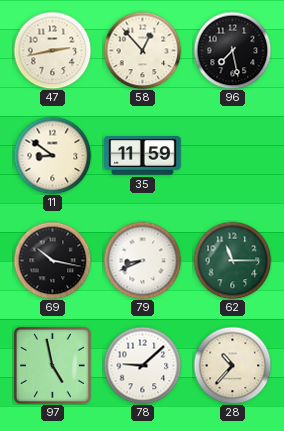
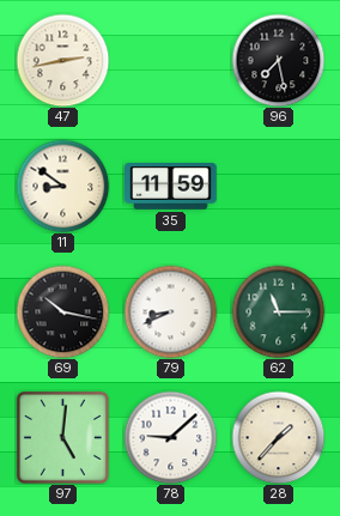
58: 12:53 -> none (142, 50)
97: 4:58 -> 5:01 (62, 437)
28: 10:37 -> 1:37 (278, 437)
